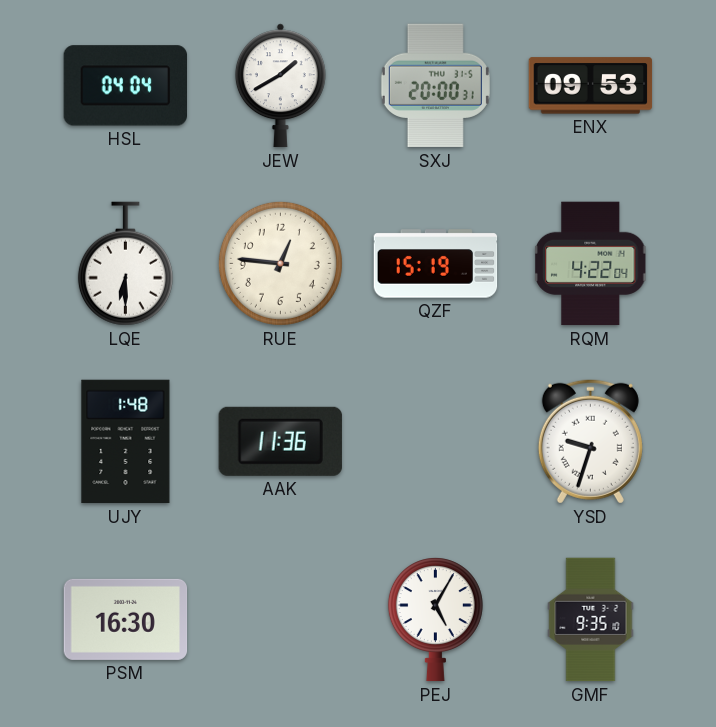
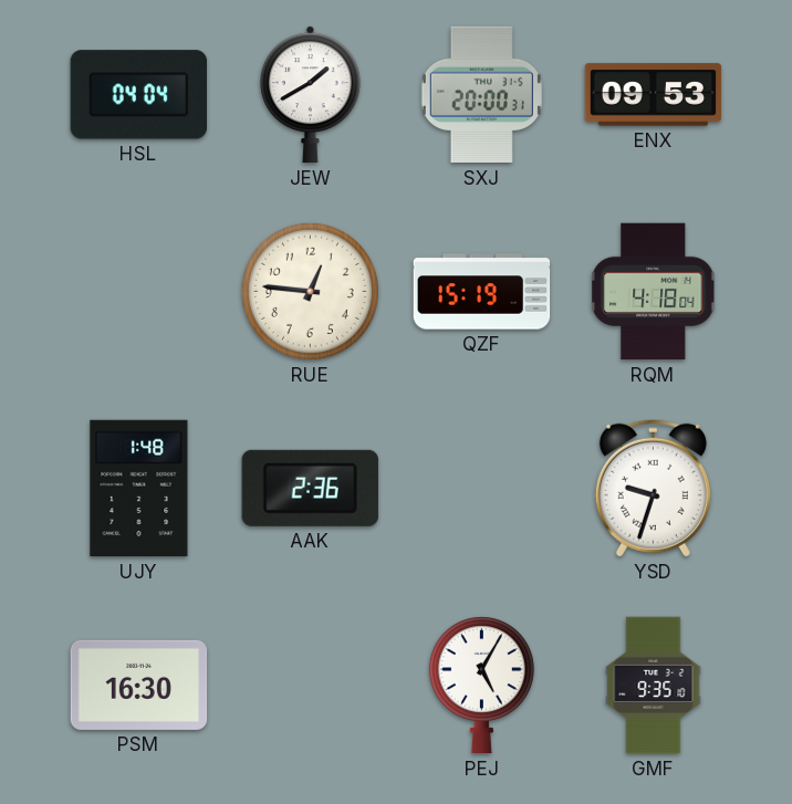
LQE: 6:30 -> none (125, 264)
RQM: 4:22 -> 4:18 (653, 292)
AAK: 11:36 -> 2:36 (310, 488)
